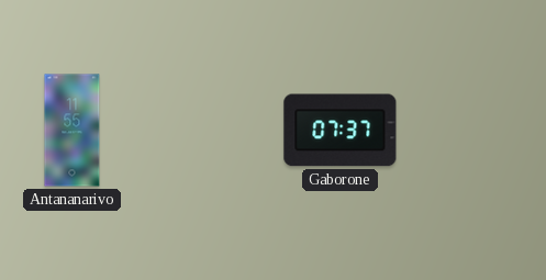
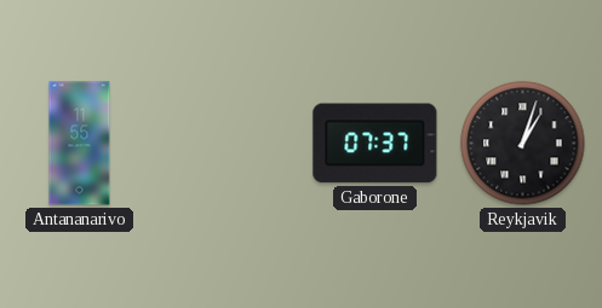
Reykjavik: none -> 1:03 (523, 144)
